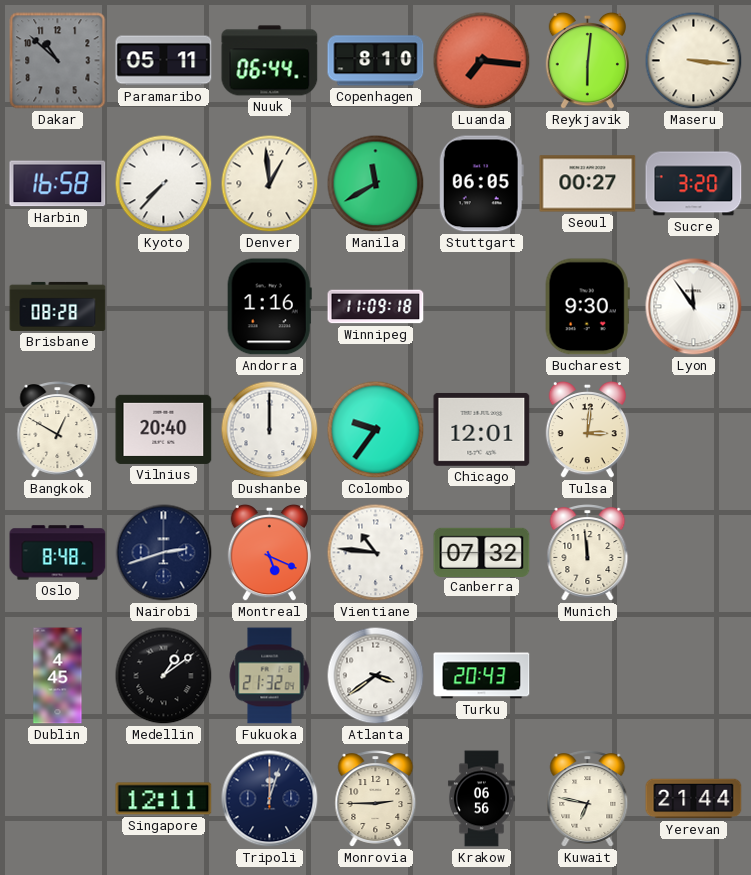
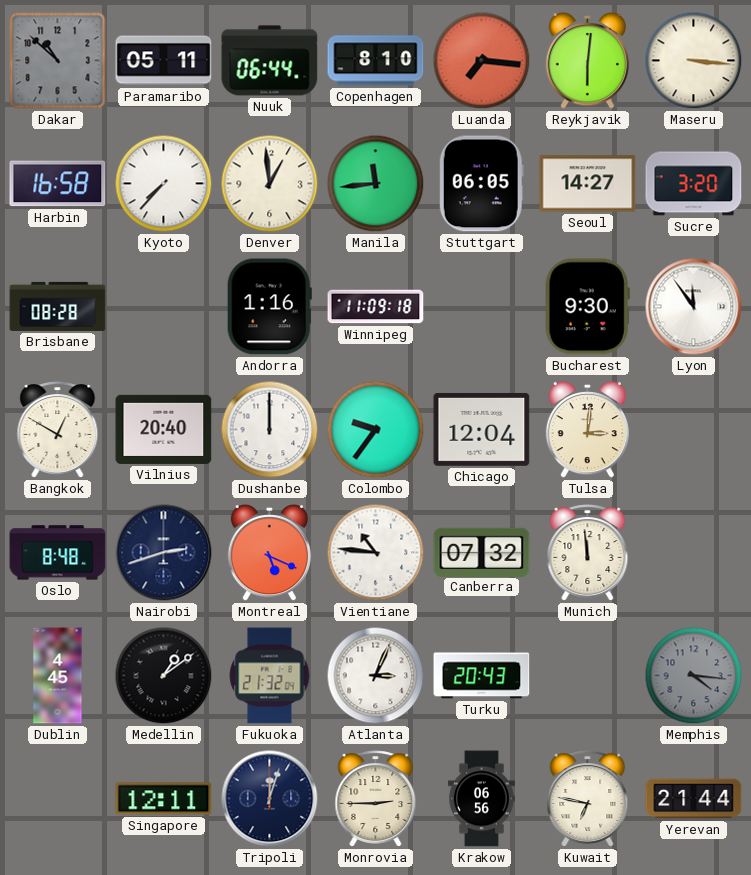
Manila: 11:40 -> 11:44 (376, 184)
Seoul: 00:27 -> 14:27 (588, 184)
Chicago: 12:01 -> 12:04 (482, 429)
Atlanta: 3:39 -> 3:04 (376, 676)
Memphis: none -> 4:16 (694, 676)
